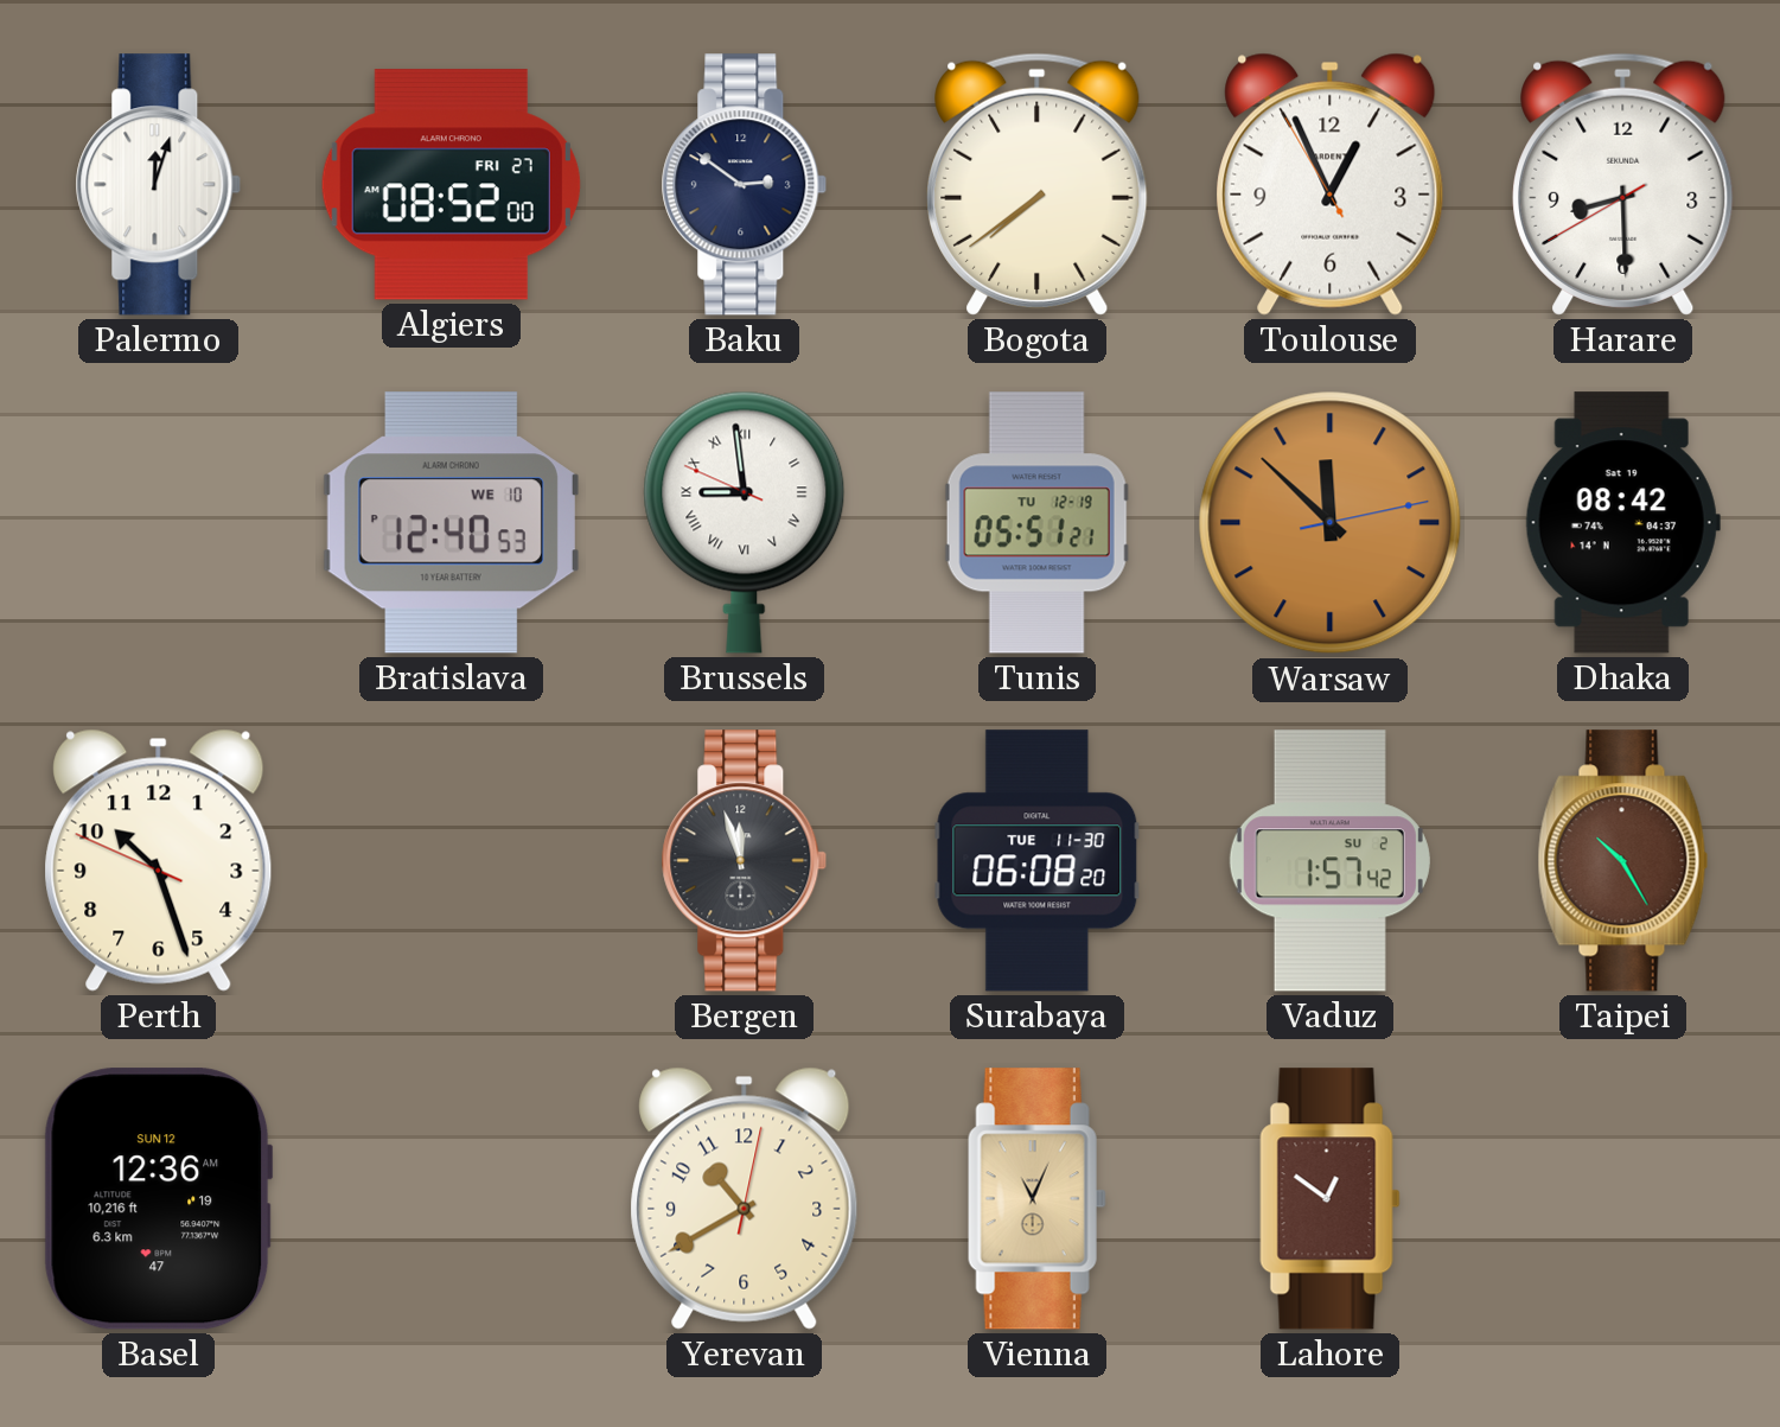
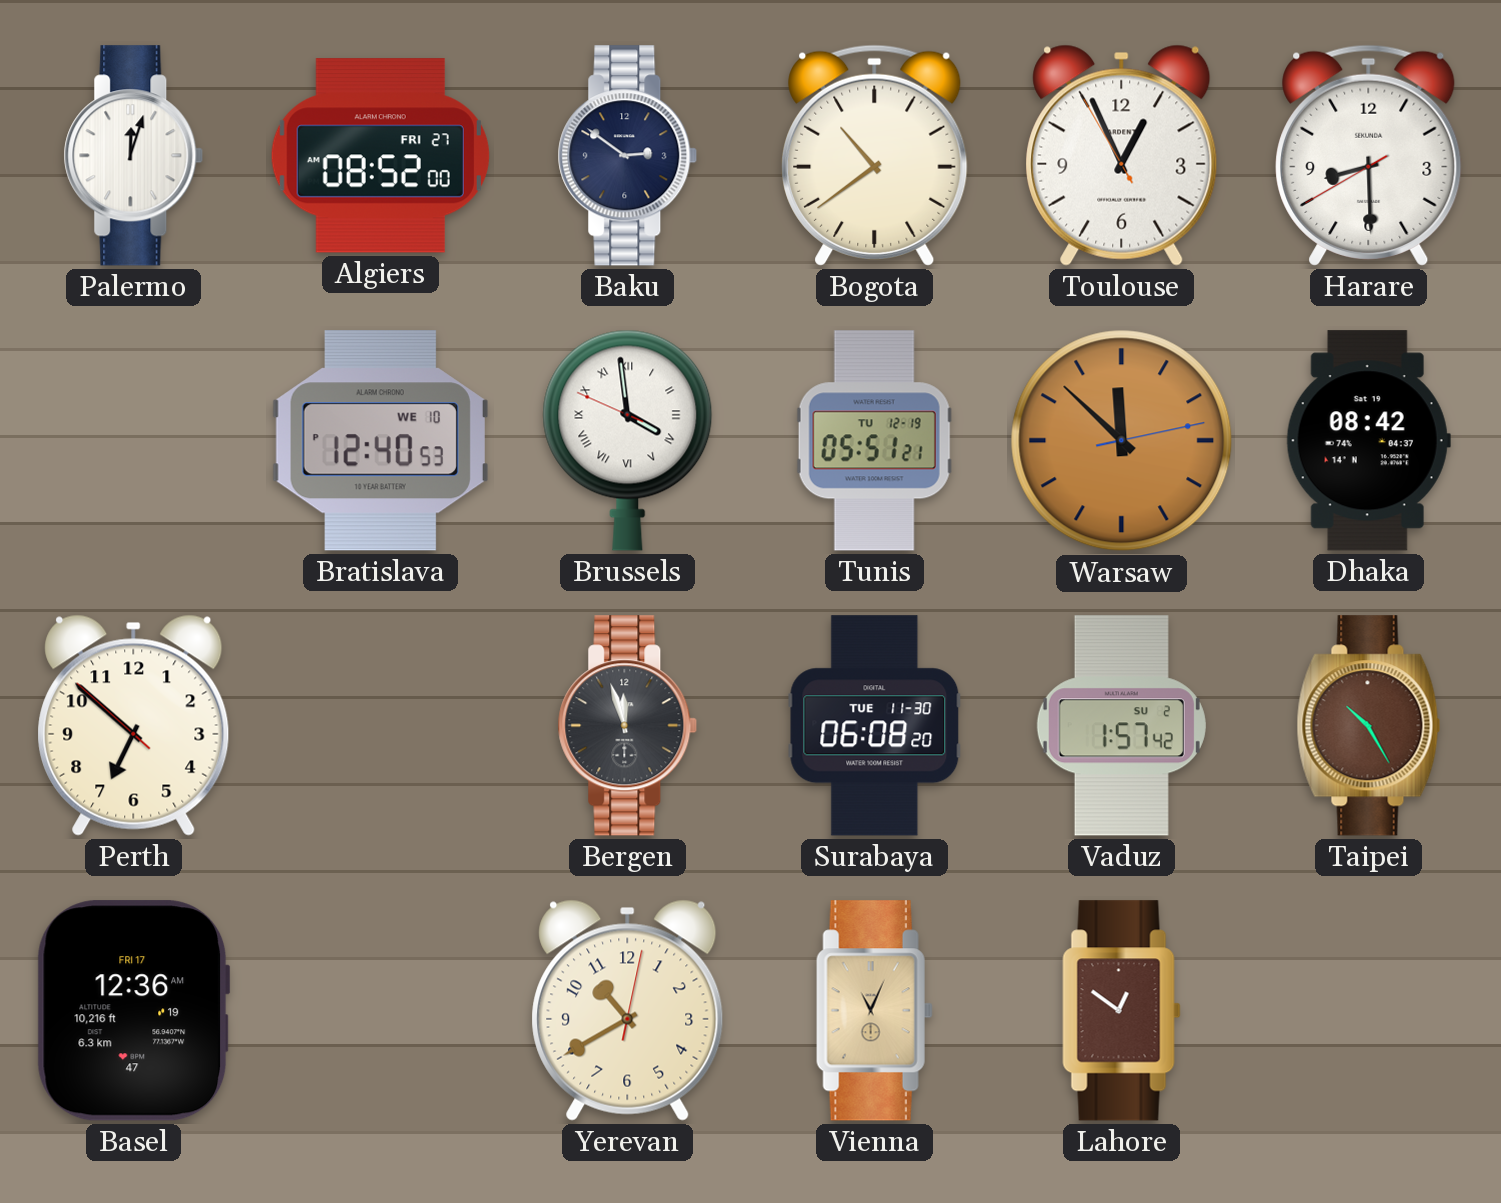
Bogota: 7:39 -> 10:39 (875, 155)
Brussels: 8:58 -> 3:58 (628, 440)
Perth: 10:26 -> 6:51 (134, 725)
Basel date: SUN 12 -> FRI 17 (133, 1011)
